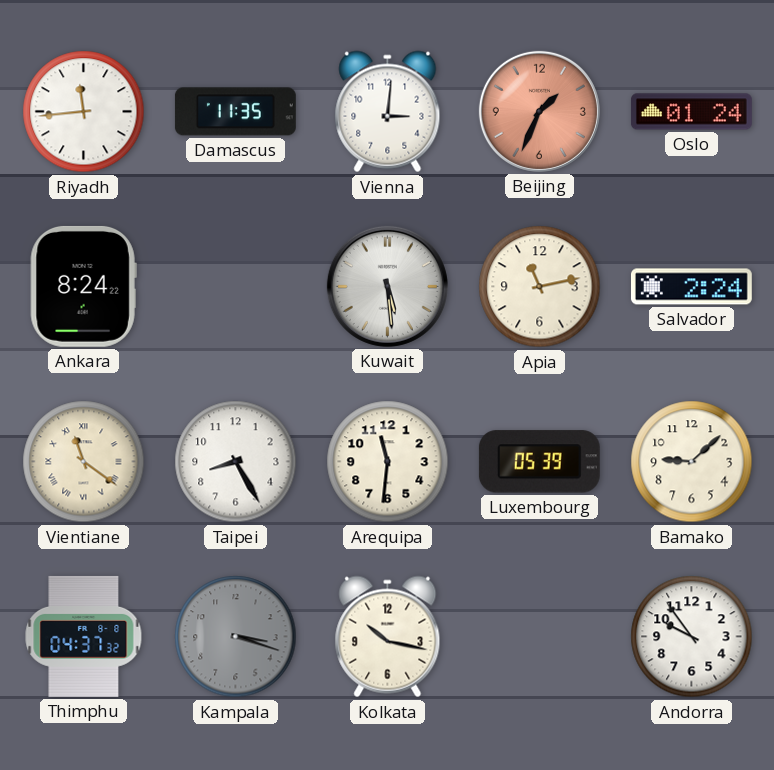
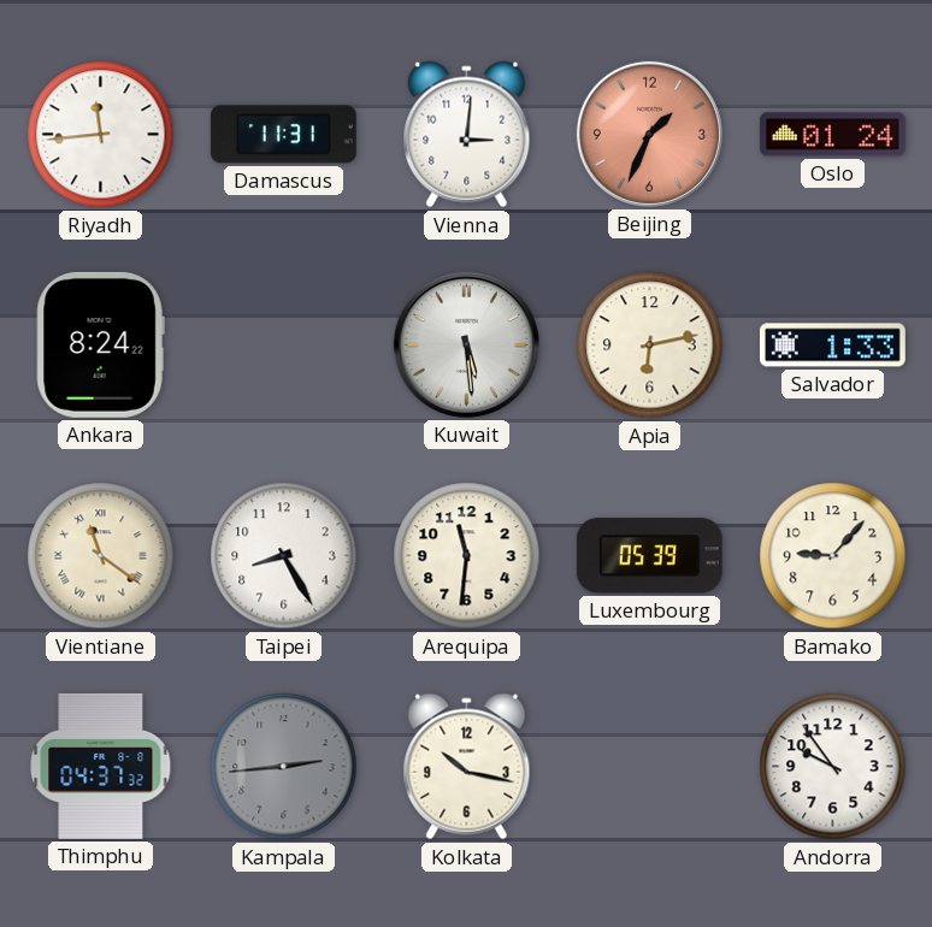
Damascus: 11:35 -> 11:31 (283, 135)
Apia: 11:13 -> 6:13 (650, 346)
Salvador: 2:24 -> 1:33 (832, 346)
Bamako: 9:08 -> 9:07 (833, 556)
Kampala: 3:18 -> 2:44 (284, 767)
